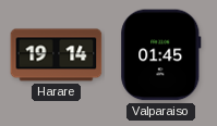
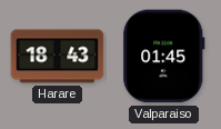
Harare: 19:14 -> 18:43 (58, 57)
